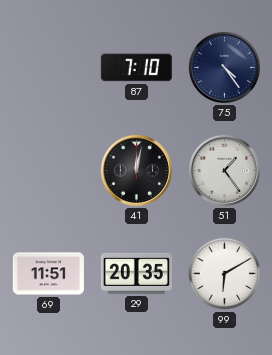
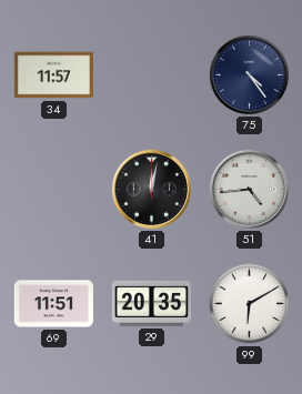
34: none -> 11:57 (53, 75)
87: 7:10 -> none (136, 68)
51: 1:24 -> 4:44 (249, 189)
